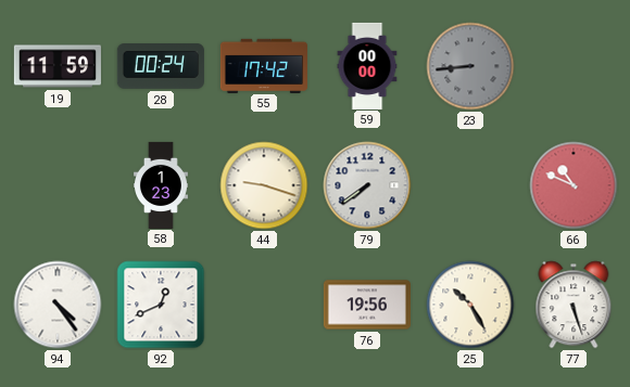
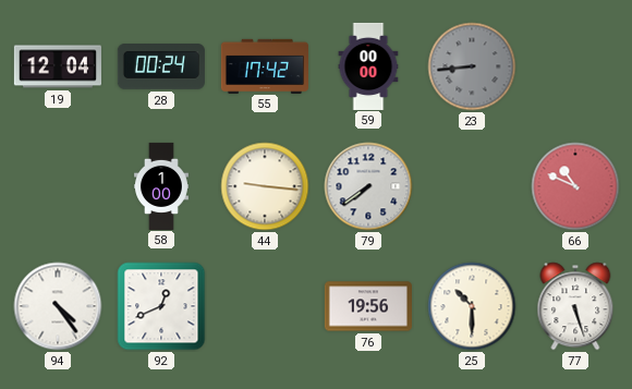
19: 11:59 -> 12:04 (58, 66)
58: 1:23 -> 1:00 (162, 185)
44: 9:18 -> 9:16 (265, 186)
25: 10:25 -> 10:30 (472, 306)
